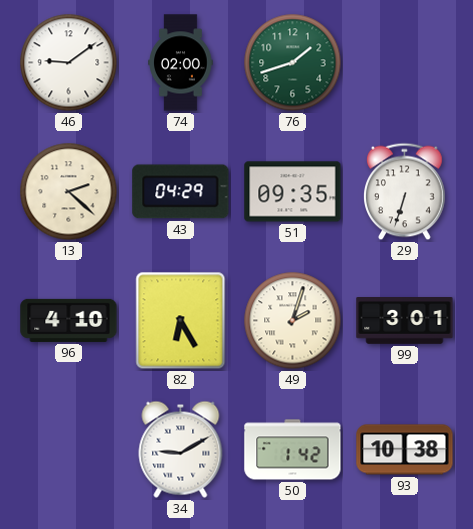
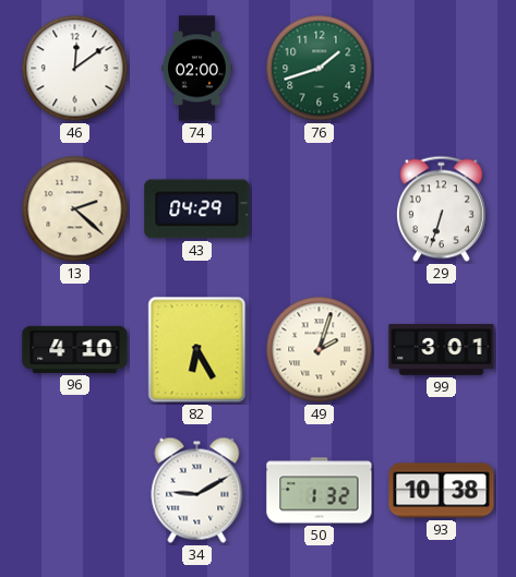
46: 9:09 -> 12:09 (75, 69)
51: 09:35 -> none (293, 192)
50: 1:42 -> 1:32 (320, 491)
